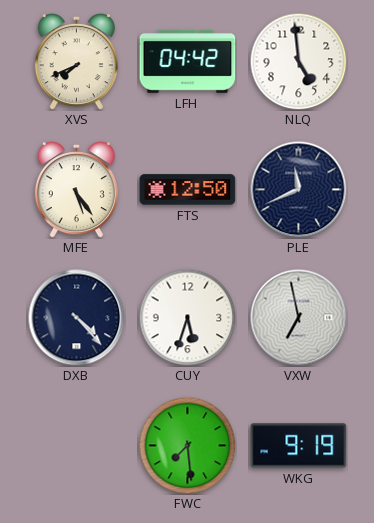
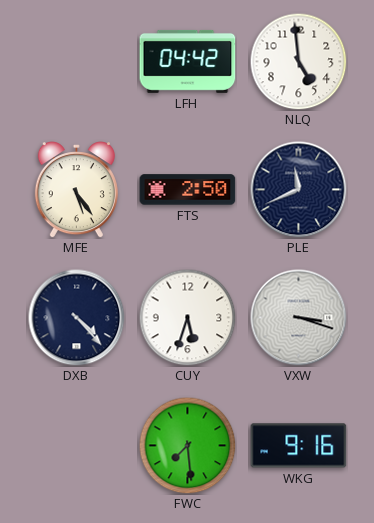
XVS: 7:41 -> none (76, 62)
FTS: 12:50 -> 2:50 (188, 190)
VXW: 6:58 -> 3:18 (299, 318)
WKG: 9:19 -> 9:16 (299, 446)
